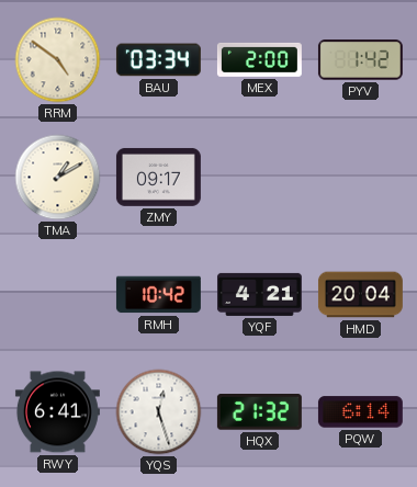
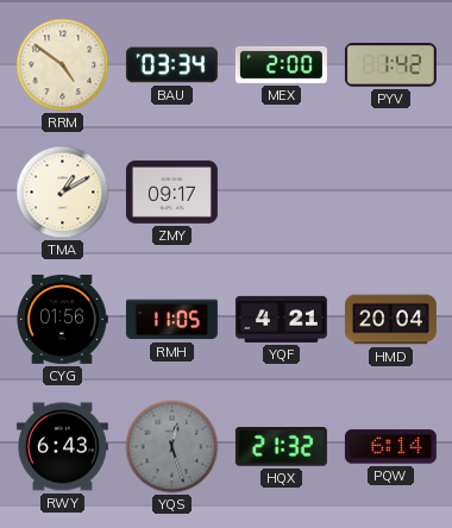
CYG: none -> 01:56 (62, 319)
RMH: 10:42 -> 11:05 (171, 320)
RWY: 6:41 -> 6:43 (62, 447)
YQS dial: white -> grey (172, 447)
